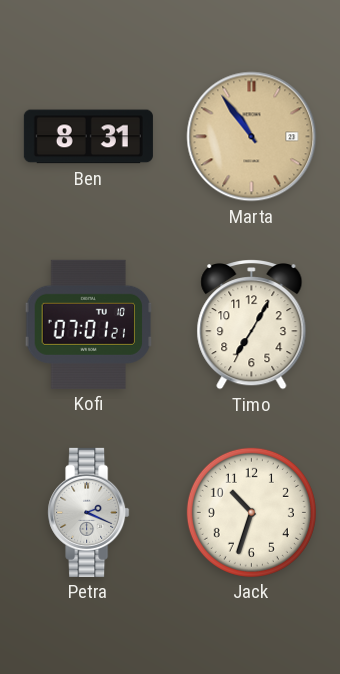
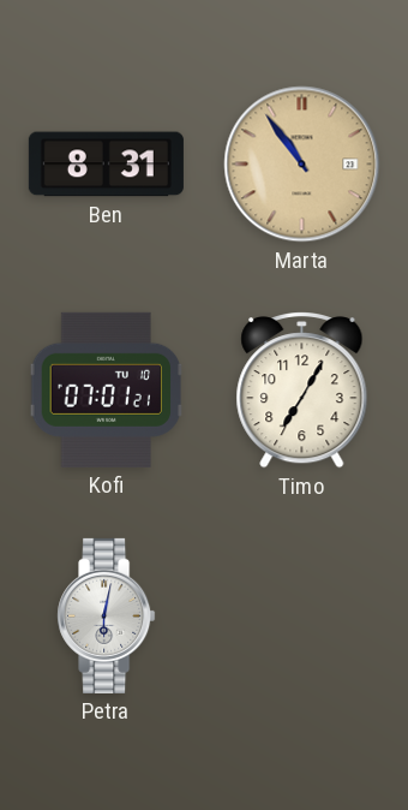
Petra: 2:19 -> 6:02 (107, 615)
Jack: 10:33 -> none (251, 512)
